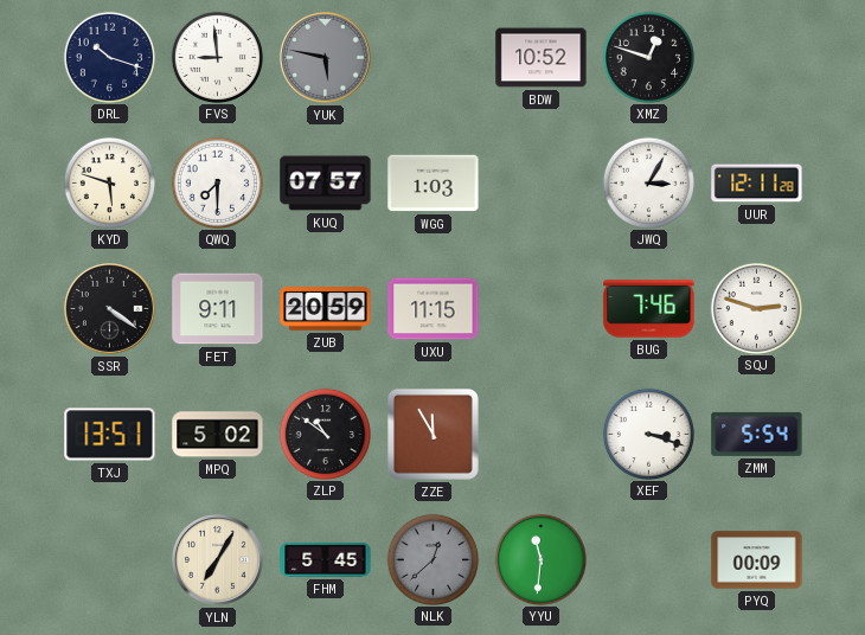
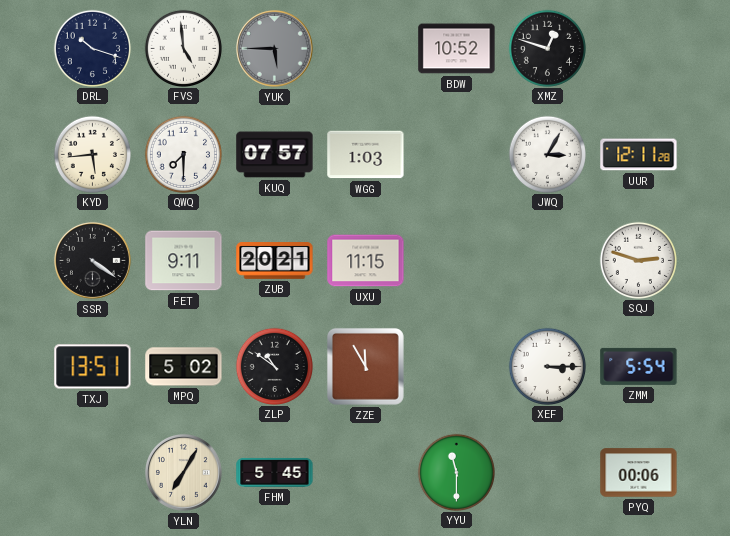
FVS: 8:59 -> 4:59 (183, 48)
YUK: 5:47 -> 5:45 (274, 48)
KYD: 5:48 -> 5:44 (92, 154)
ZUB: 20:59 -> 20:21 (275, 261)
BUG: 7:46 -> none (649, 309)
XEF: 3:18 -> 3:15 (547, 366)
NLK: 12:38 -> none (432, 559)
YYU: 11:31 -> 11:30 (456, 472)
PYQ: 00:09 -> 00:06 (639, 473)
